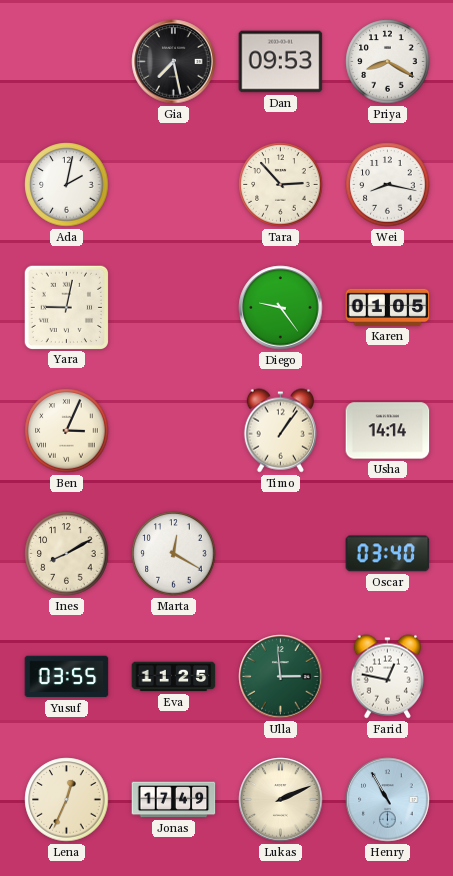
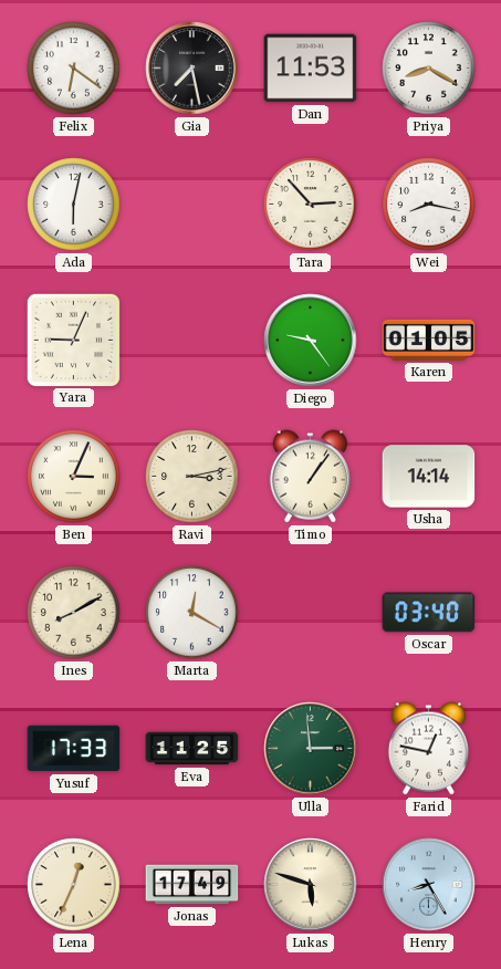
Felix: none -> 6:21 (74, 69)
Dan: 09:53 -> 11:53 (311, 69)
Ada: 2:02 -> 6:02 (74, 205)
Yara: 9:02 -> 9:04 (73, 340)
Ravi: none -> 3:13 (192, 477)
Yusuf: 03:55 -> 17:33 (74, 749)
Lukas: 2:11 -> 5:48 (311, 885)
Henry: 10:55 -> 8:25 (429, 885)
